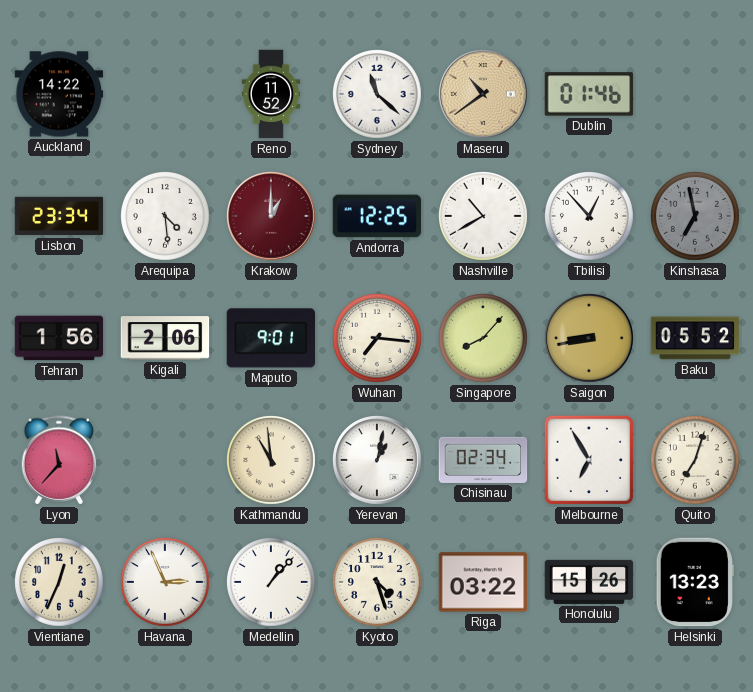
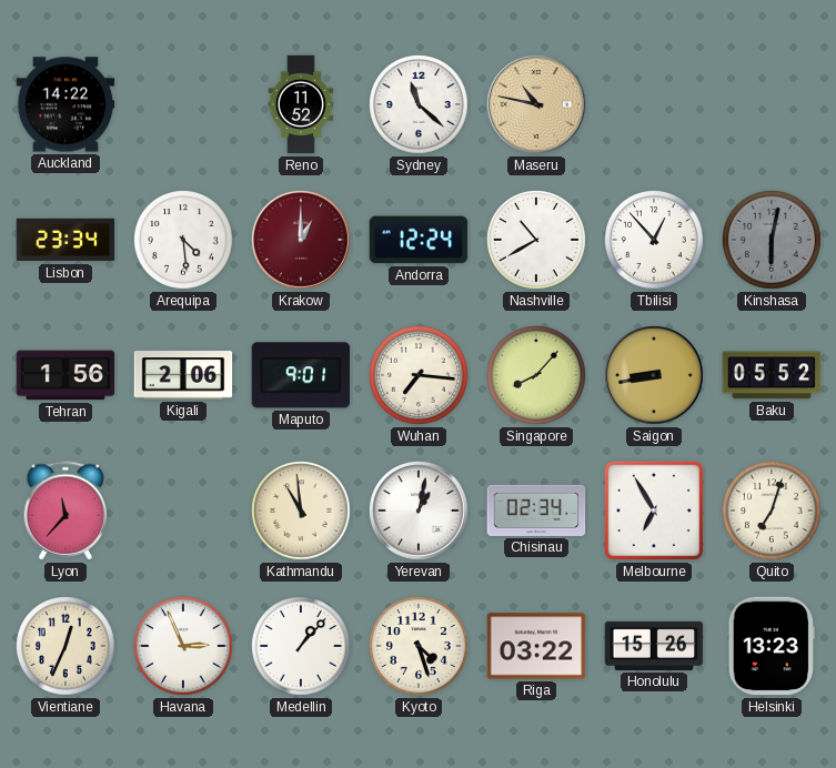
Maseru: 10:39 -> 10:47 (537, 105)
Dublin: 01:46 -> none (589, 94)
Andorra: 12:25 -> 12:24 (419, 240)
Kinshasa: 6:58 -> 6:02 (773, 241)
